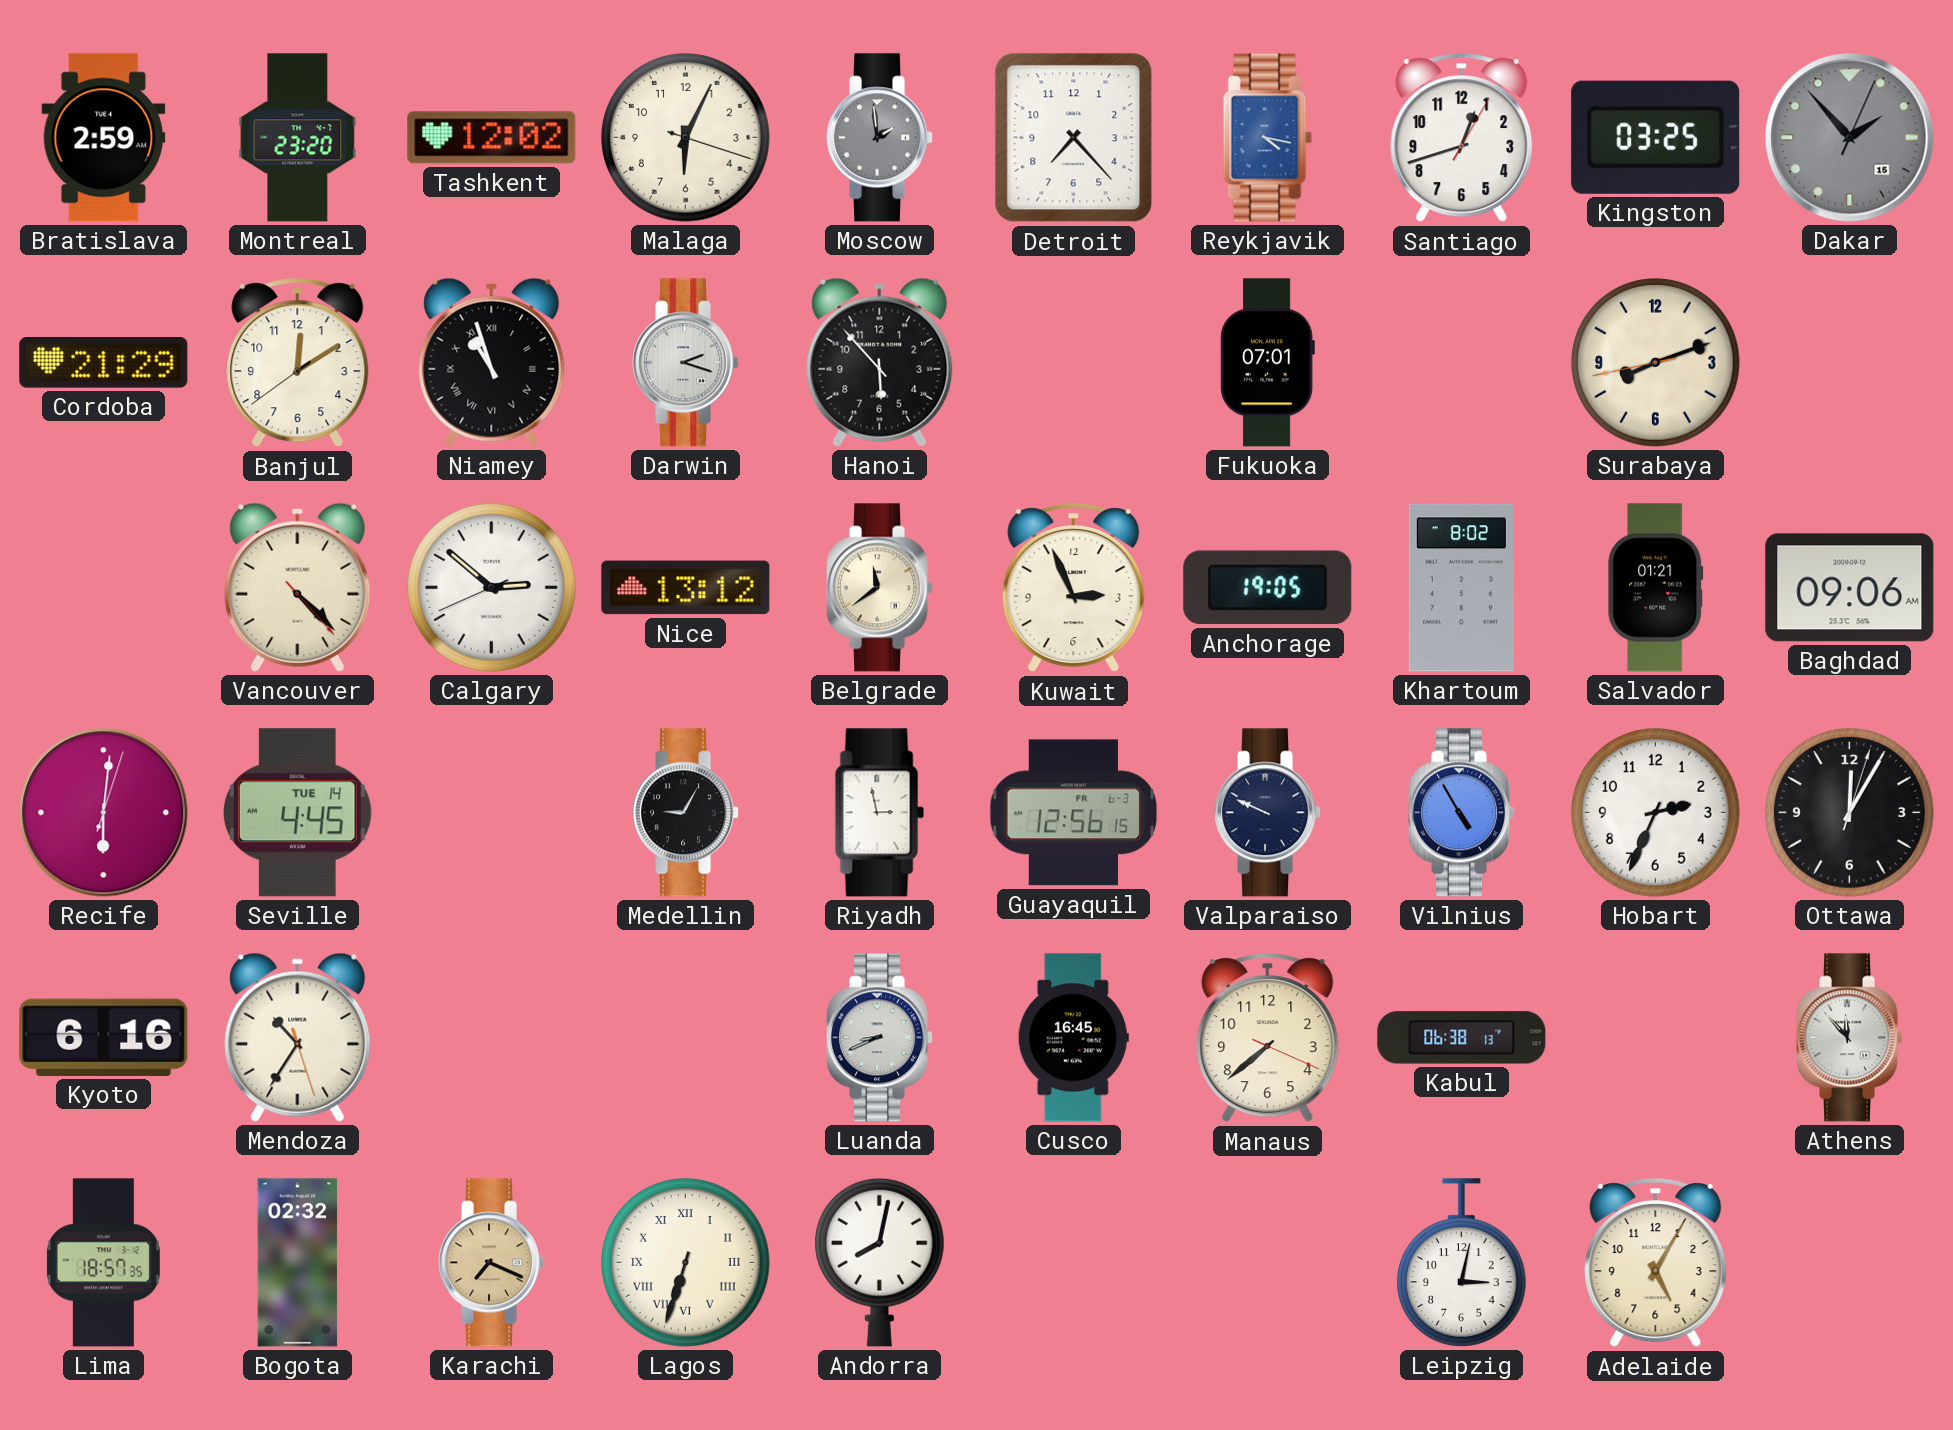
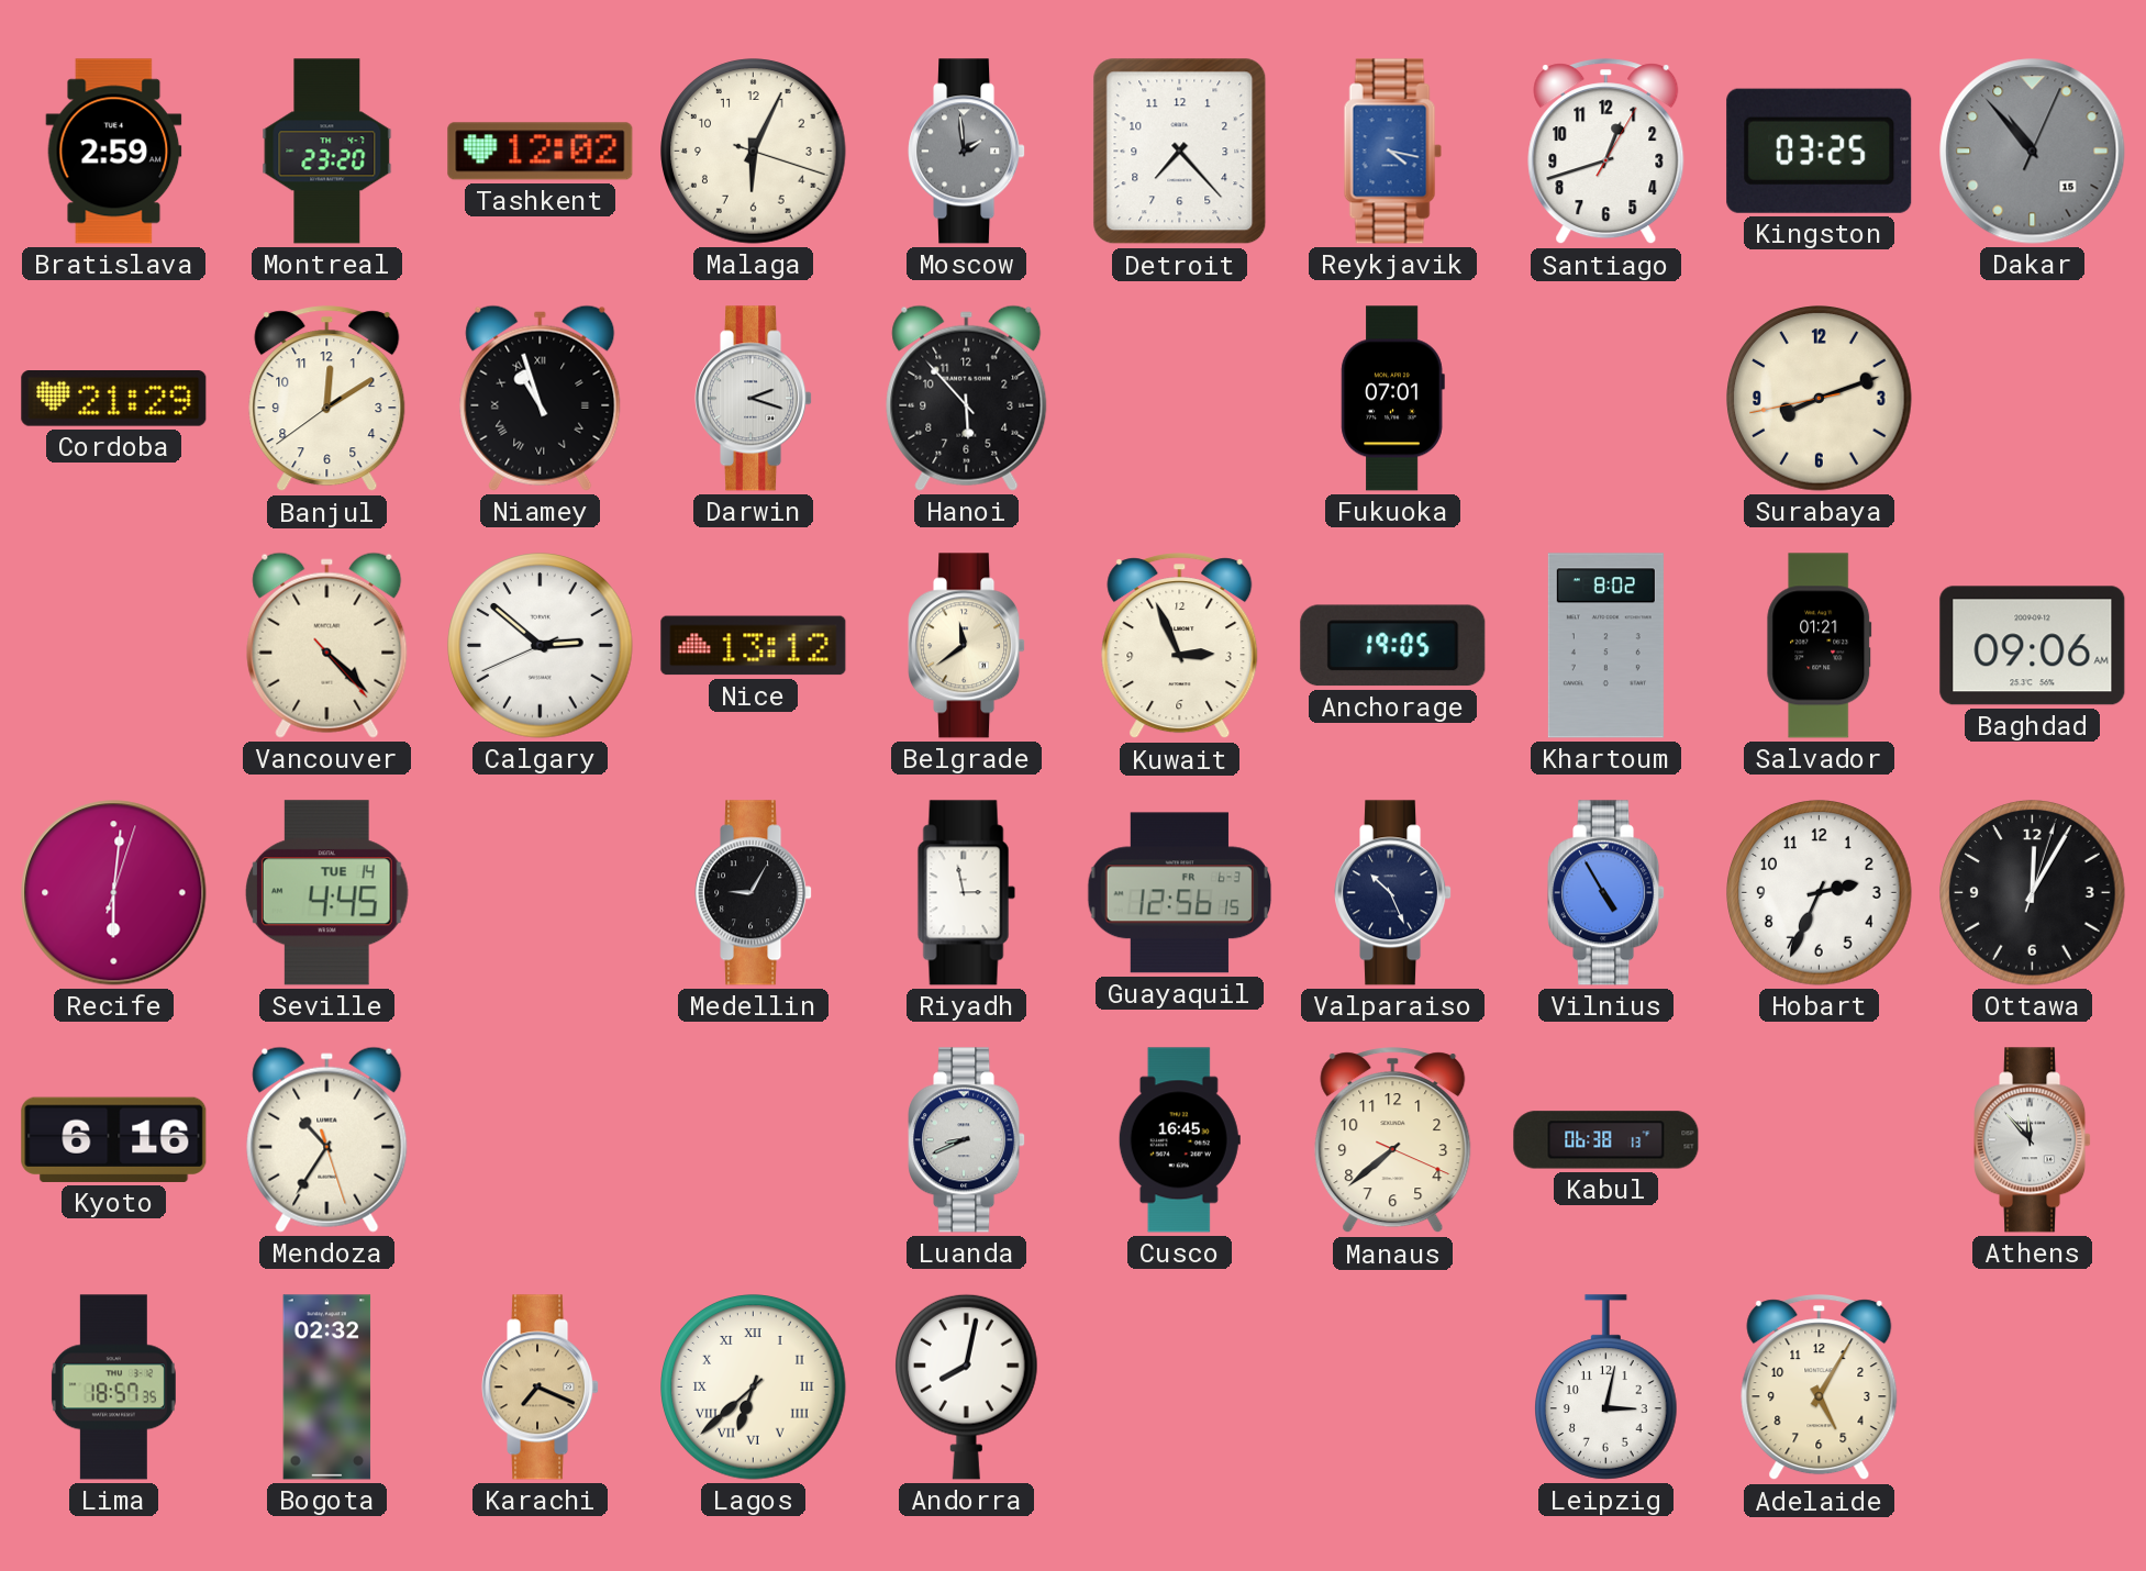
Dakar: 1:53 -> 10:53 (2033, 152)
Valparaiso: 9:49 -> 10:26 (1393, 893)
Lagos: 6:33 -> 6:38 (754, 1388)
